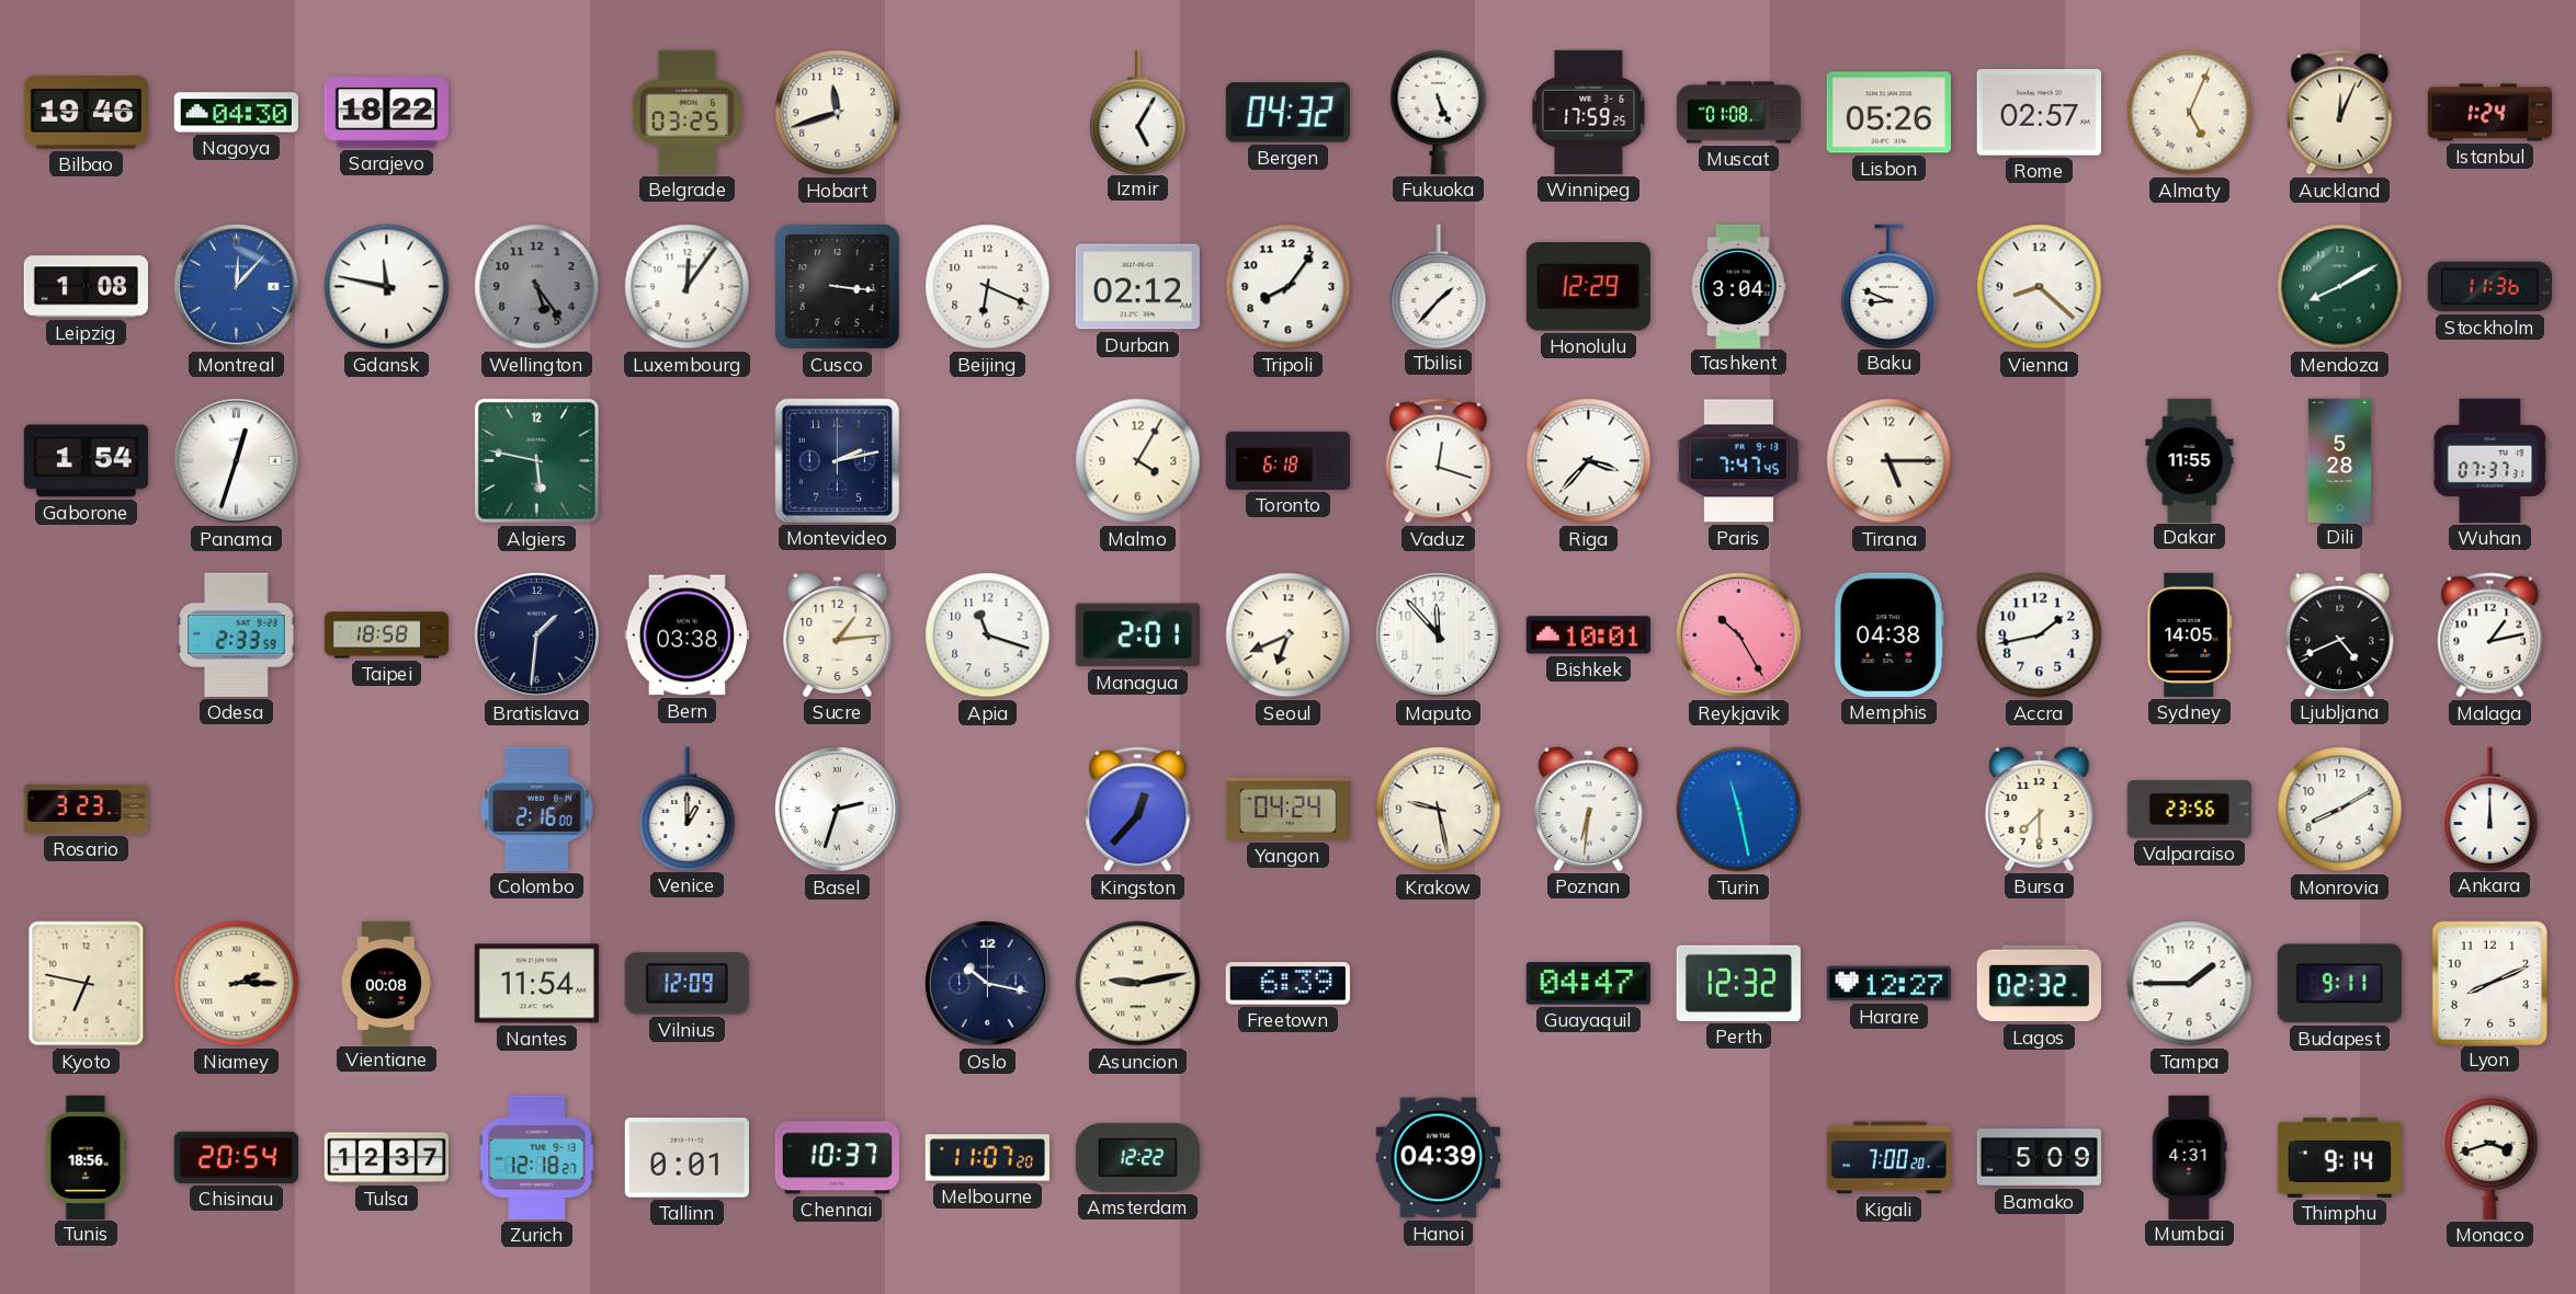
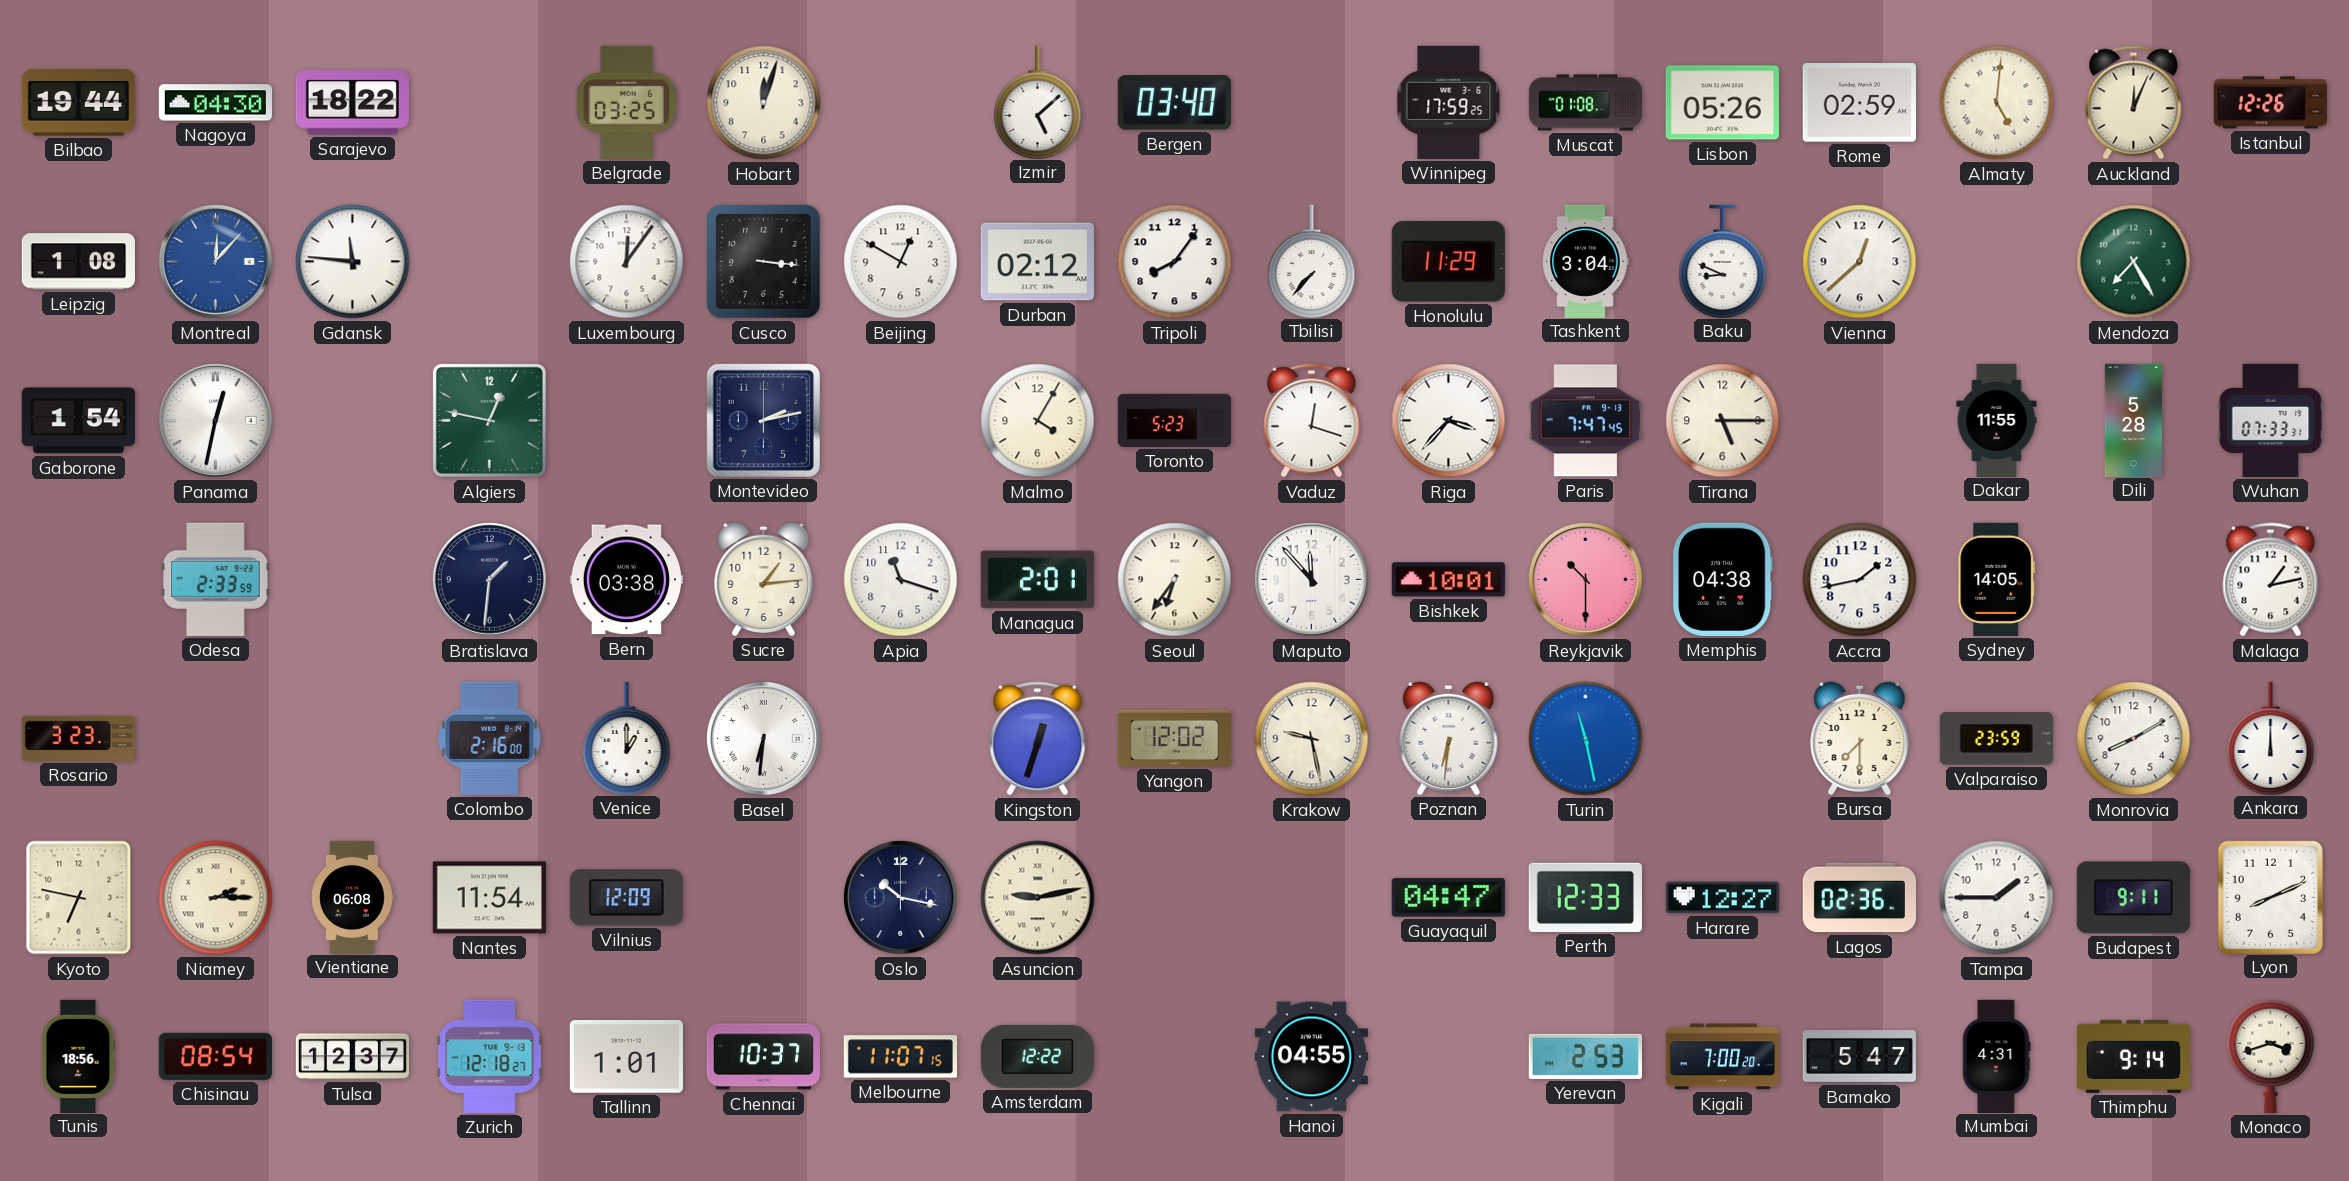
Bilbao: 19:46 -> 19:44 (78, 103)
Hobart: 11:42 -> 12:03 (764, 103)
Izmir: 5:05 -> 5:08 (1038, 102)
Bergen: 04:32 -> 03:40 (1174, 103)
Fukuoka: 5:26 -> none (1439, 112)
Rome: 02:57 -> 02:59 (1859, 103)
Almaty: 5:04 -> 5:01 (1997, 103)
Istanbul: 1:24 -> 12:26 (2270, 103)
Gdansk: 11:47 -> 11:46 (353, 262)
Wellington: 5:24 -> none (537, 287)
Beijing: 6:19 -> 12:50 (901, 262)
Tbilisi: 1:37 -> 7:37 (1312, 261)
Honolulu: 12:29 -> 11:29 (1448, 262)
Vienna: 8:22 -> 12:38 (1860, 262)
Mendoza: 8:10 -> 7:25 (2134, 262)
Stockholm: 11:36 -> none (2489, 287)
Panama: 12:33 -> 12:32 (216, 421)
Algiers: 5:47 -> 12:47 (489, 420)
Toronto: 6:18 -> 5:23 (1175, 420)
Wuhan: 07:37 -> 07:33 (2271, 420)
Taipei: 18:58 -> none (386, 635)
Seoul: 6:41 -> 6:36 (1175, 580)
Reykjavik: 10:25 -> 10:30 (1586, 580)
Ljubljana: 4:41 -> none (2340, 634)
Basel: 2:33 -> 6:31 (764, 739)
Kingston: 12:37 -> 12:33 (1038, 739)
Yangon: 04:24 -> 12:02 (1174, 738)
Valparaiso: 23:56 -> 23:59 (1996, 739)
Vientiane: 00:08 -> 06:08 (353, 897)
Freetown: 6:39 -> none (1287, 984)
Perth: 12:32 -> 12:33 (1585, 897)
Lagos: 02:32 -> 02:36 (1859, 898)
Chisinau: 20:54 -> 08:54 (215, 1056)
Tallinn: 0:01 -> 1:01 (626, 1057)
Melbourne: 11:07:20 -> 11:07:15 (900, 1057)
Hanoi: 04:39 -> 04:55 (1311, 1057)
Yerevan: none -> 2:53 (1585, 1056)
Bamako: 5:09 -> 5:47 (1859, 1057)
